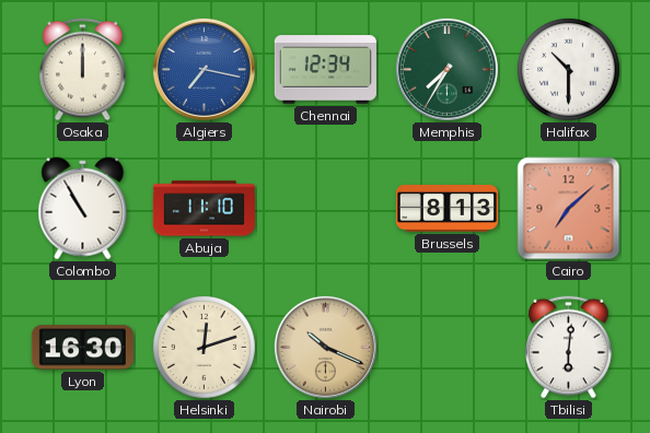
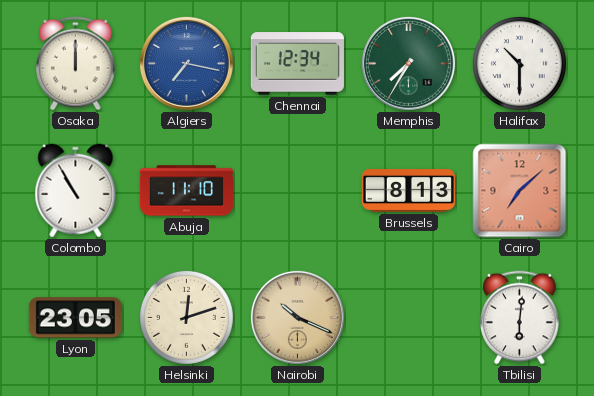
Lyon: 16:30 -> 23:05 (75, 318)
